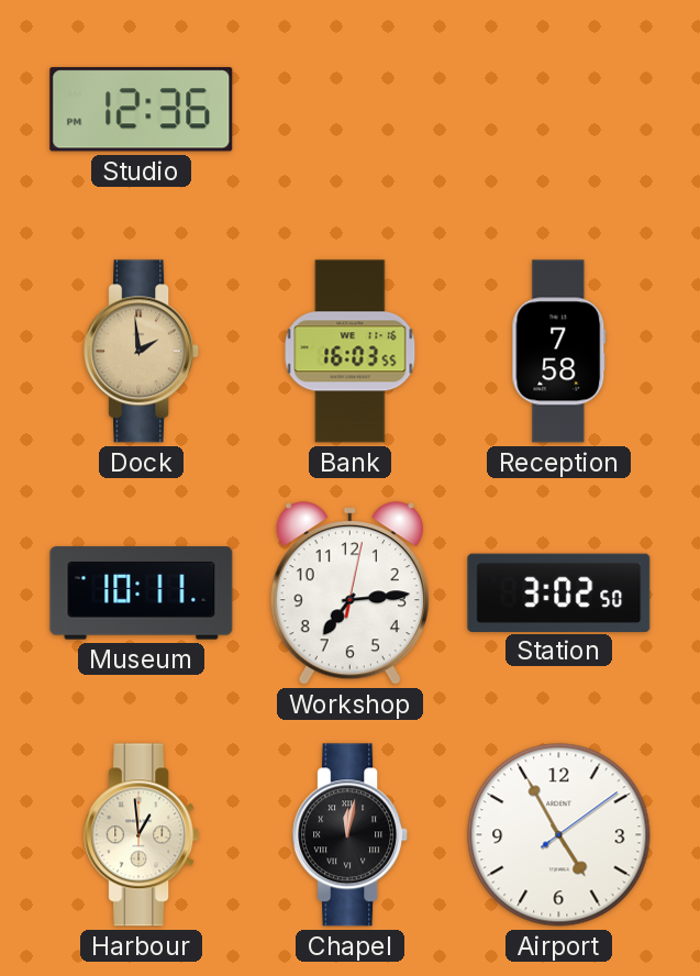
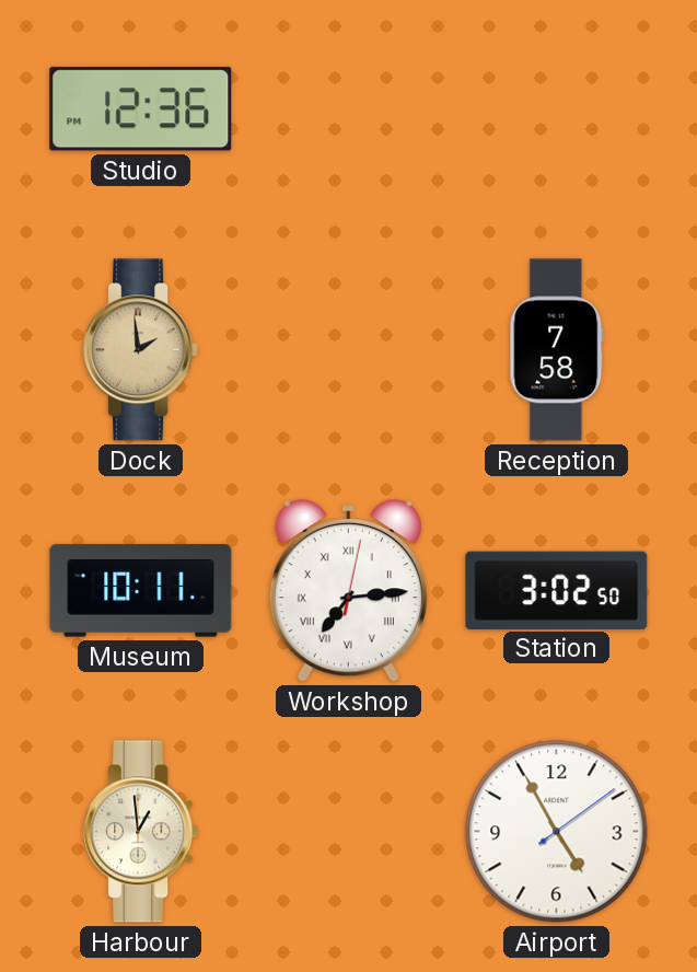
Bank: 16:03 -> none (351, 352)
Workshop numerals: Arabic -> Roman (348, 591)
Chapel: 12:02 -> none (351, 835)
